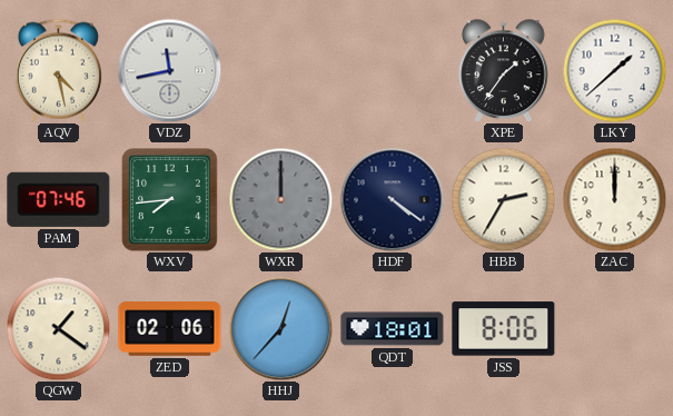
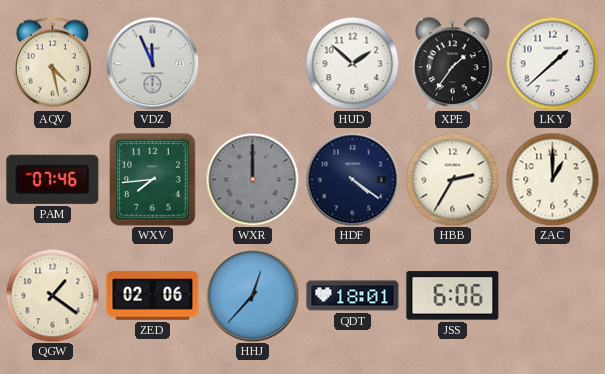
VDZ: 11:43 -> 11:56 (152, 63)
HUD: none -> 1:52 (352, 63)
ZAC: 12:00 -> 1:00 (552, 179)
JSS: 8:06 -> 6:06 (453, 296)
